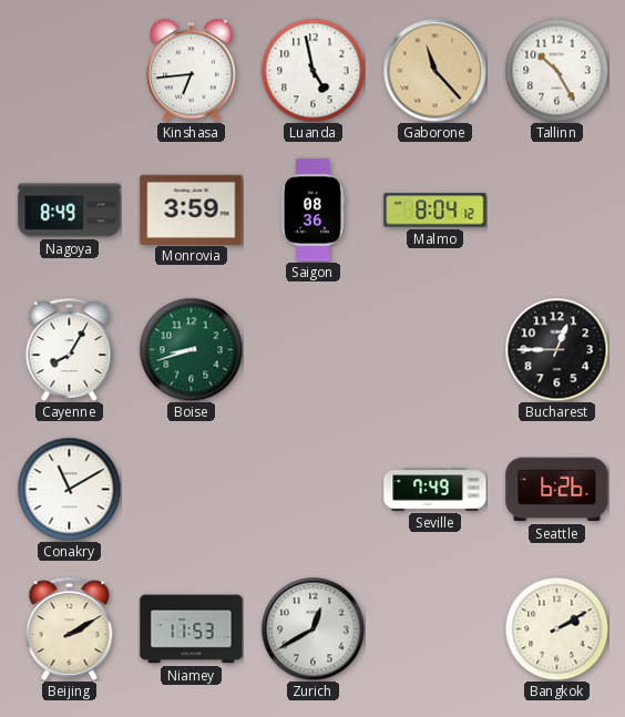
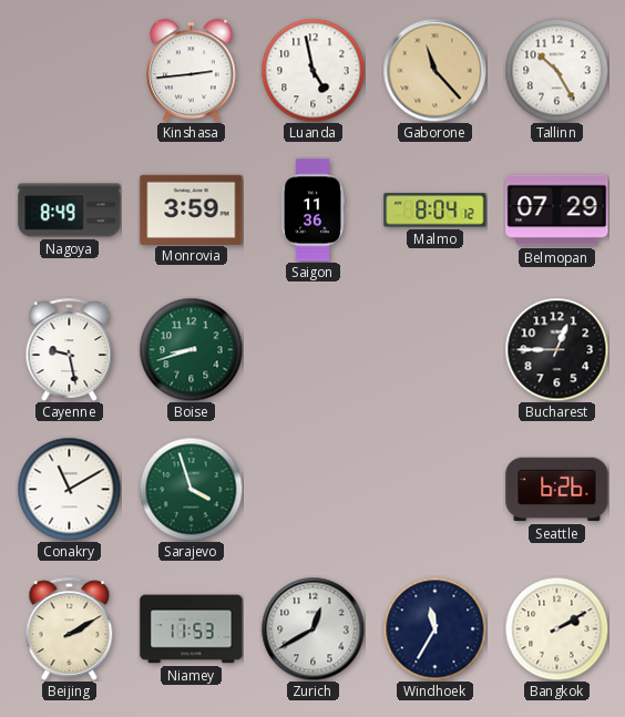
Kinshasa: 6:44 -> 2:44 (191, 70)
Saigon: 08:36 -> 11:36 (311, 211)
Belmopan: none -> 07:29 (557, 211)
Cayenne: 8:05 -> 9:28 (70, 349)
Sarajevo: none -> 3:57 (191, 489)
Seville: 7:49 -> none (436, 490)
Windhoek: none -> 11:35 (434, 628)
